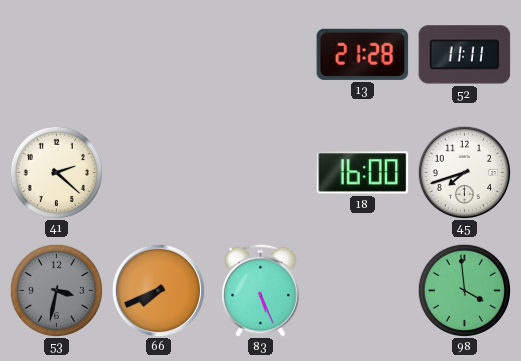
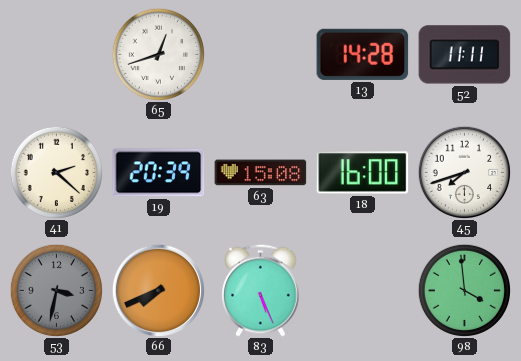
65: none -> 12:42 (158, 54)
13: 21:28 -> 14:28 (363, 54)
19: none -> 20:39 (159, 173)
63: none -> 15:08 (261, 173)
